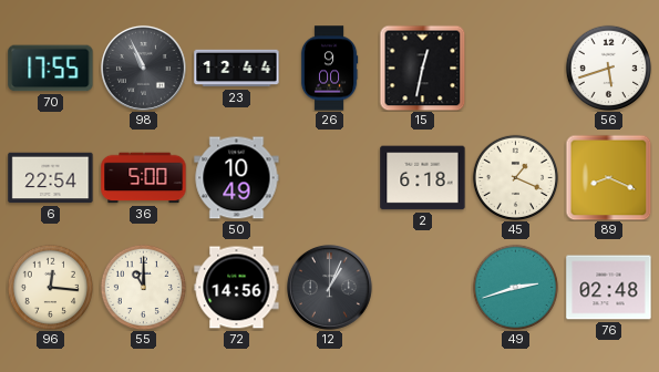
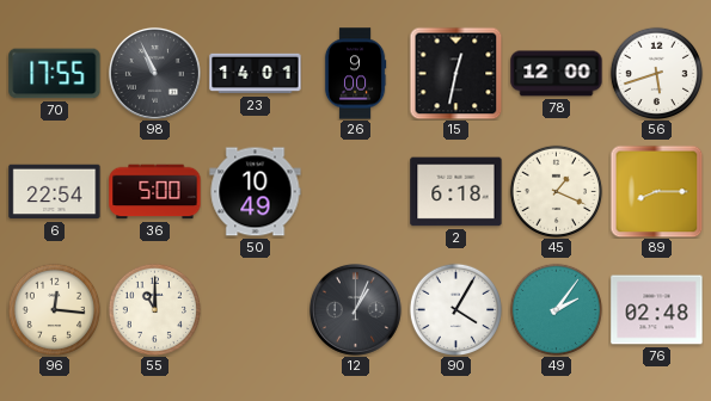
23: 12:44 -> 14:01 (256, 74)
78: none -> 12:00 (557, 74)
89: 8:19 -> 8:15 (656, 191)
72: 14:56 -> none (237, 288)
90: none -> 4:05 (455, 309)
49: 2:42 -> 2:06 (556, 309)
